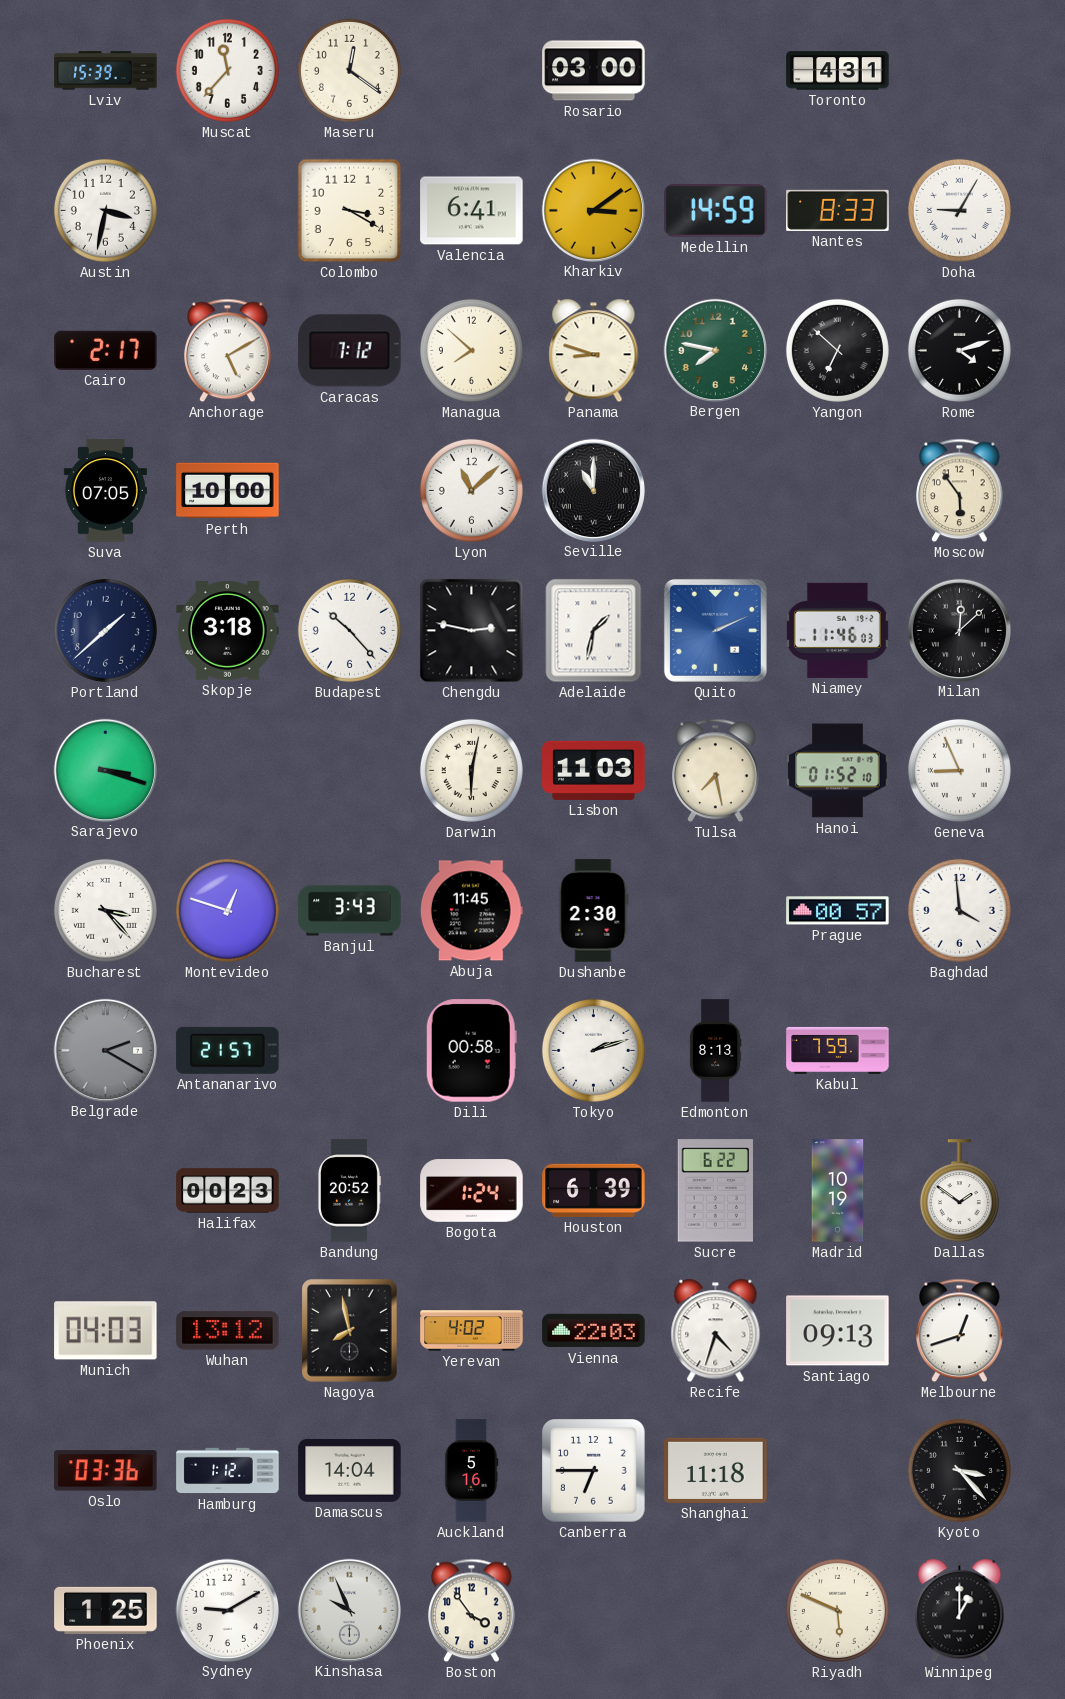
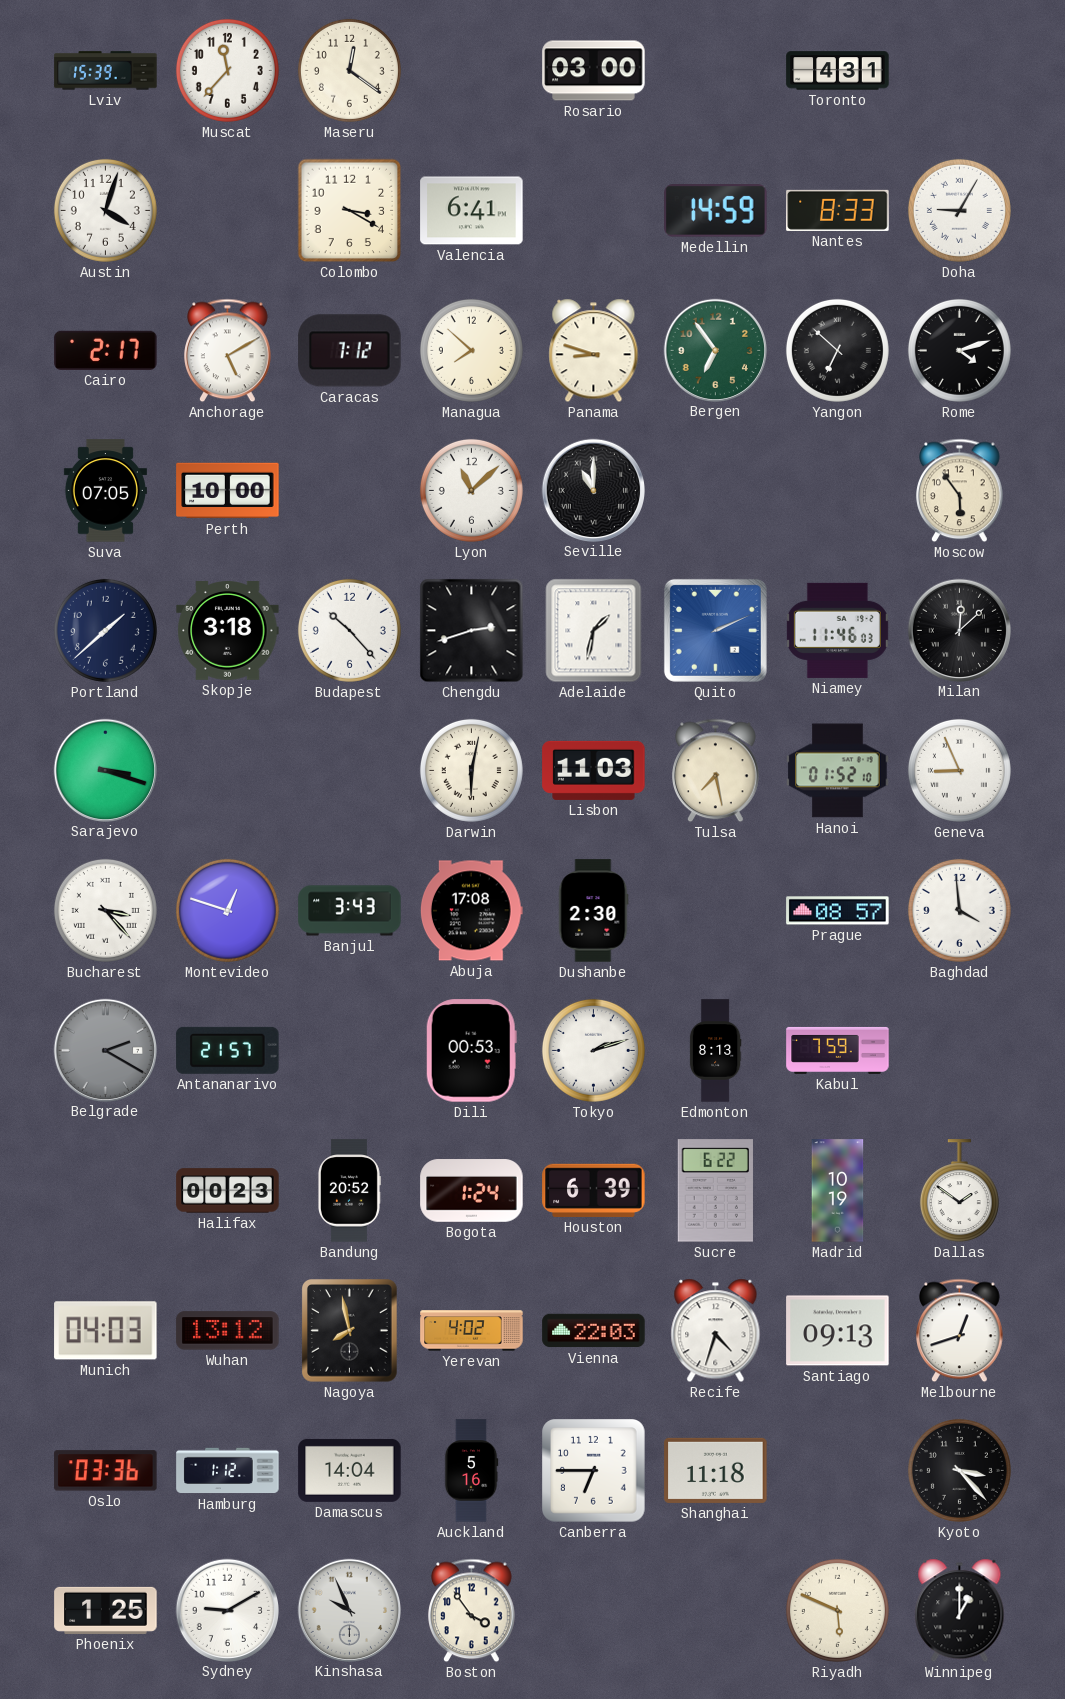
Austin: 3:32 -> 4:03 (105, 210)
Kharkiv: 3:09 -> none (593, 210)
Bergen: 7:47 -> 6:54 (715, 350)
Chengdu: 2:47 -> 2:42 (472, 631)
Abuja: 11:45 -> 17:08 (471, 911)
Prague: 00:57 -> 08:57 (838, 911)
Dili: 00:58 -> 00:53 (471, 1051)
